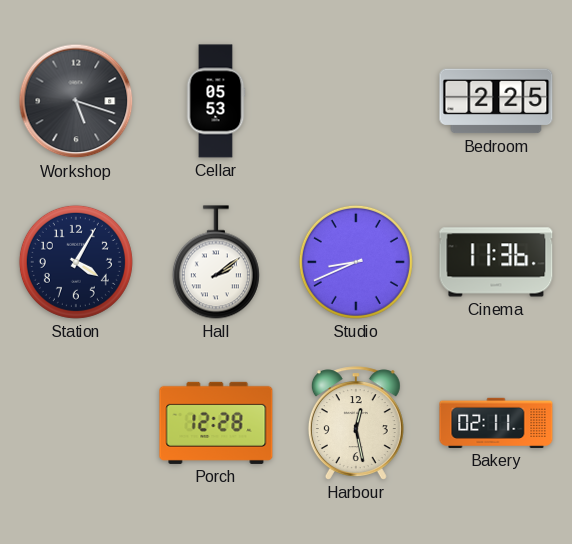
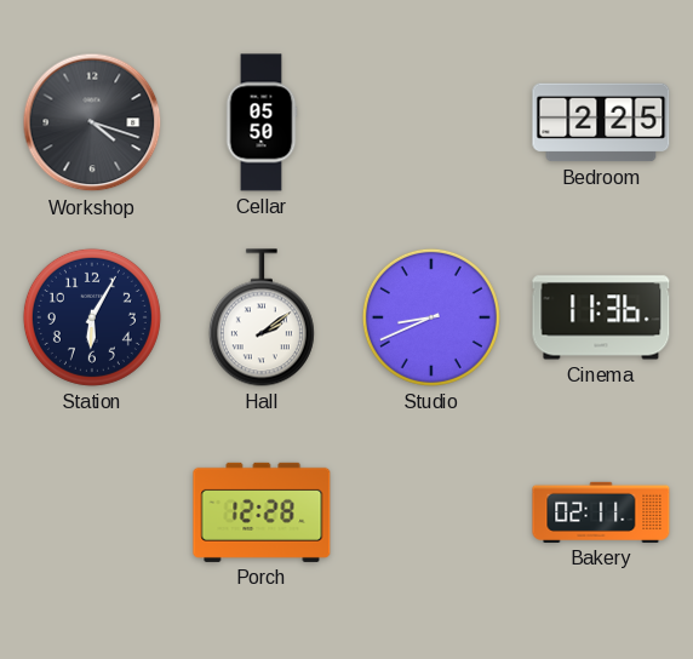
Workshop: 5:18 -> 4:18 (92, 122)
Cellar: 05:53 -> 05:50 (262, 122)
Station: 4:05 -> 6:05 (92, 317)
Harbour: 12:28 -> none (356, 423)
